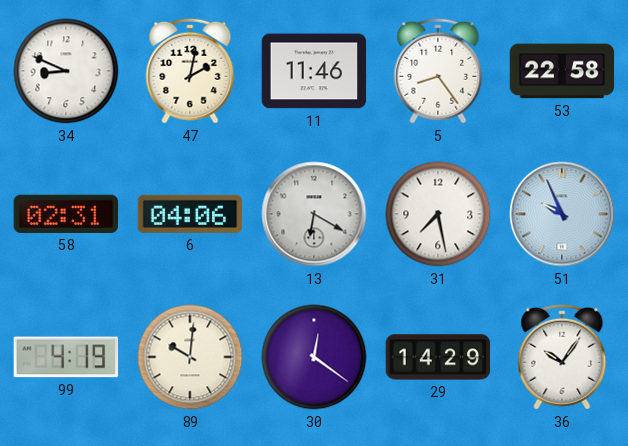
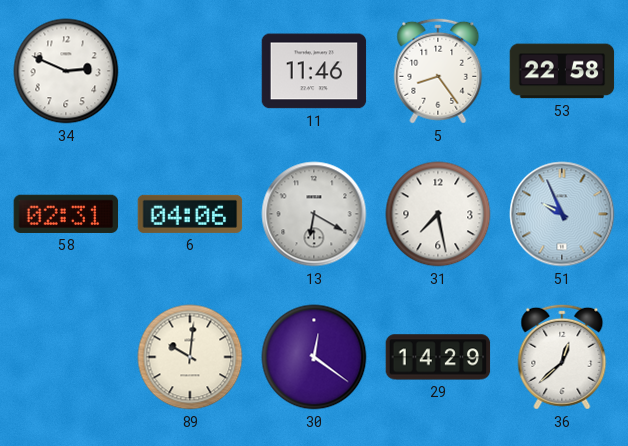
34: 8:49 -> 2:49 (66, 71)
47: 2:02 -> none (190, 71)
99: 4:19 -> none (66, 357)
36: 10:06 -> 12:38 (562, 357)
